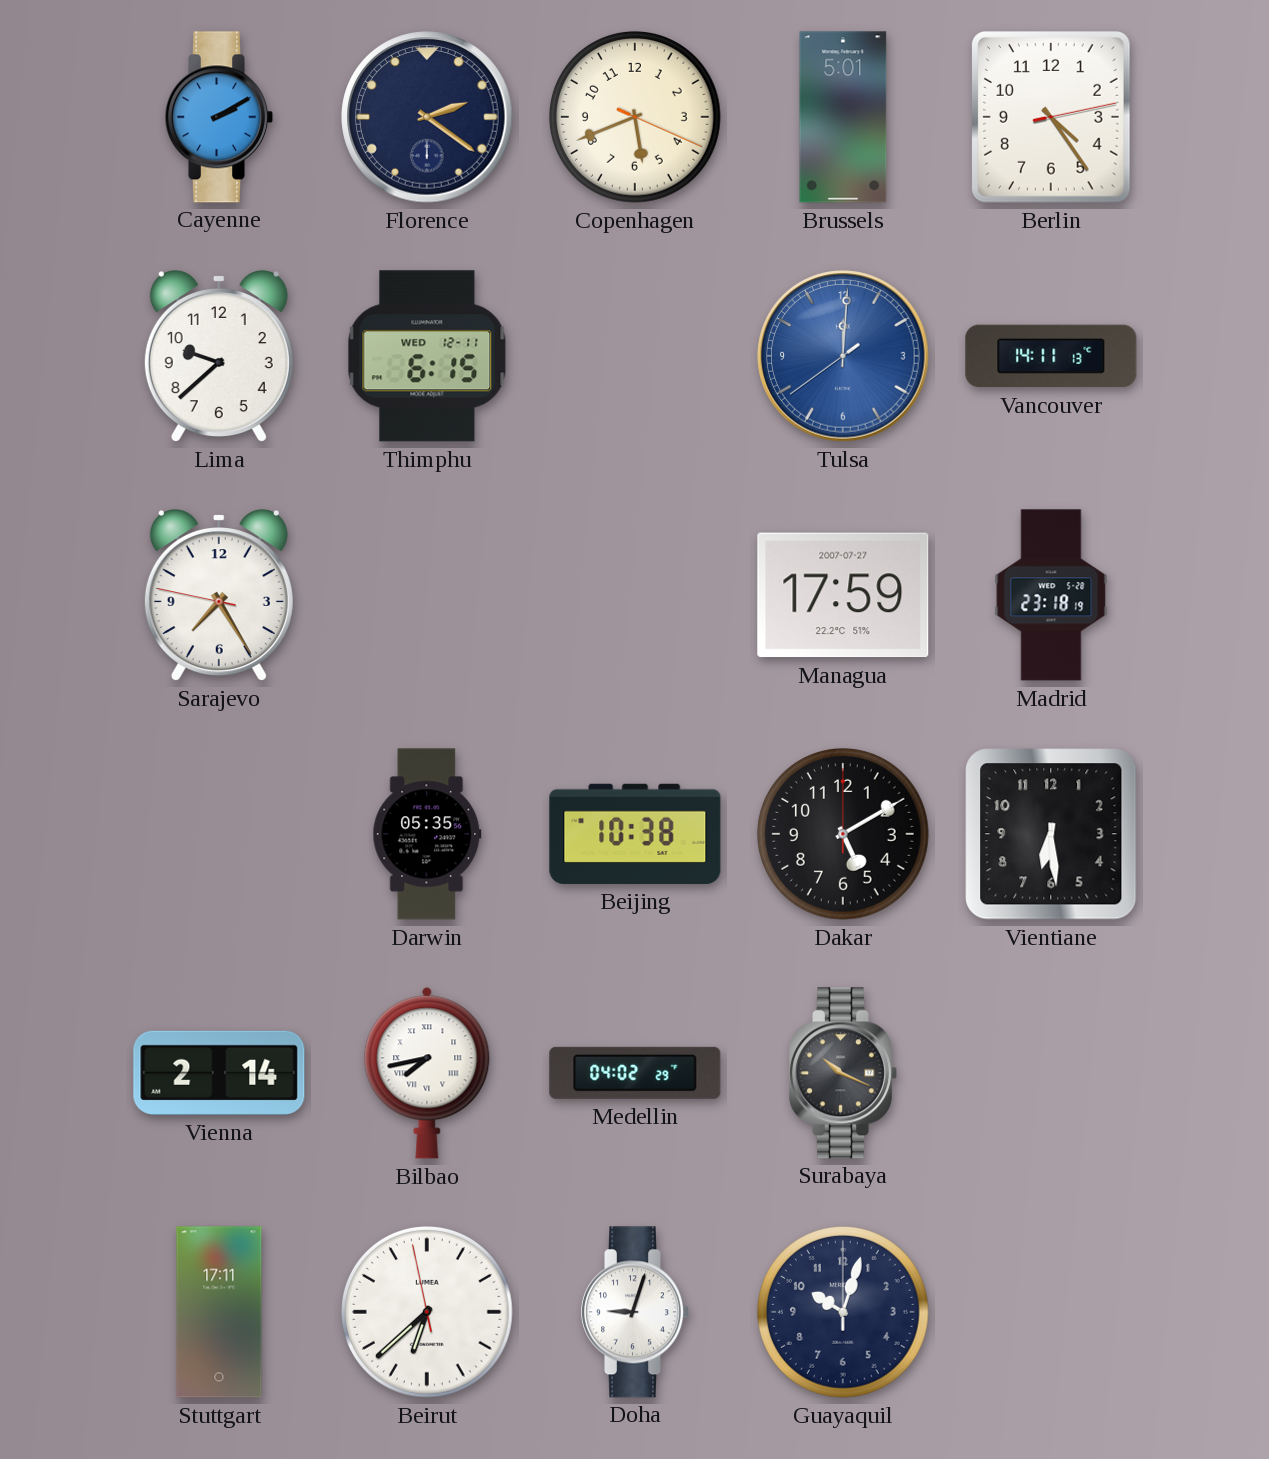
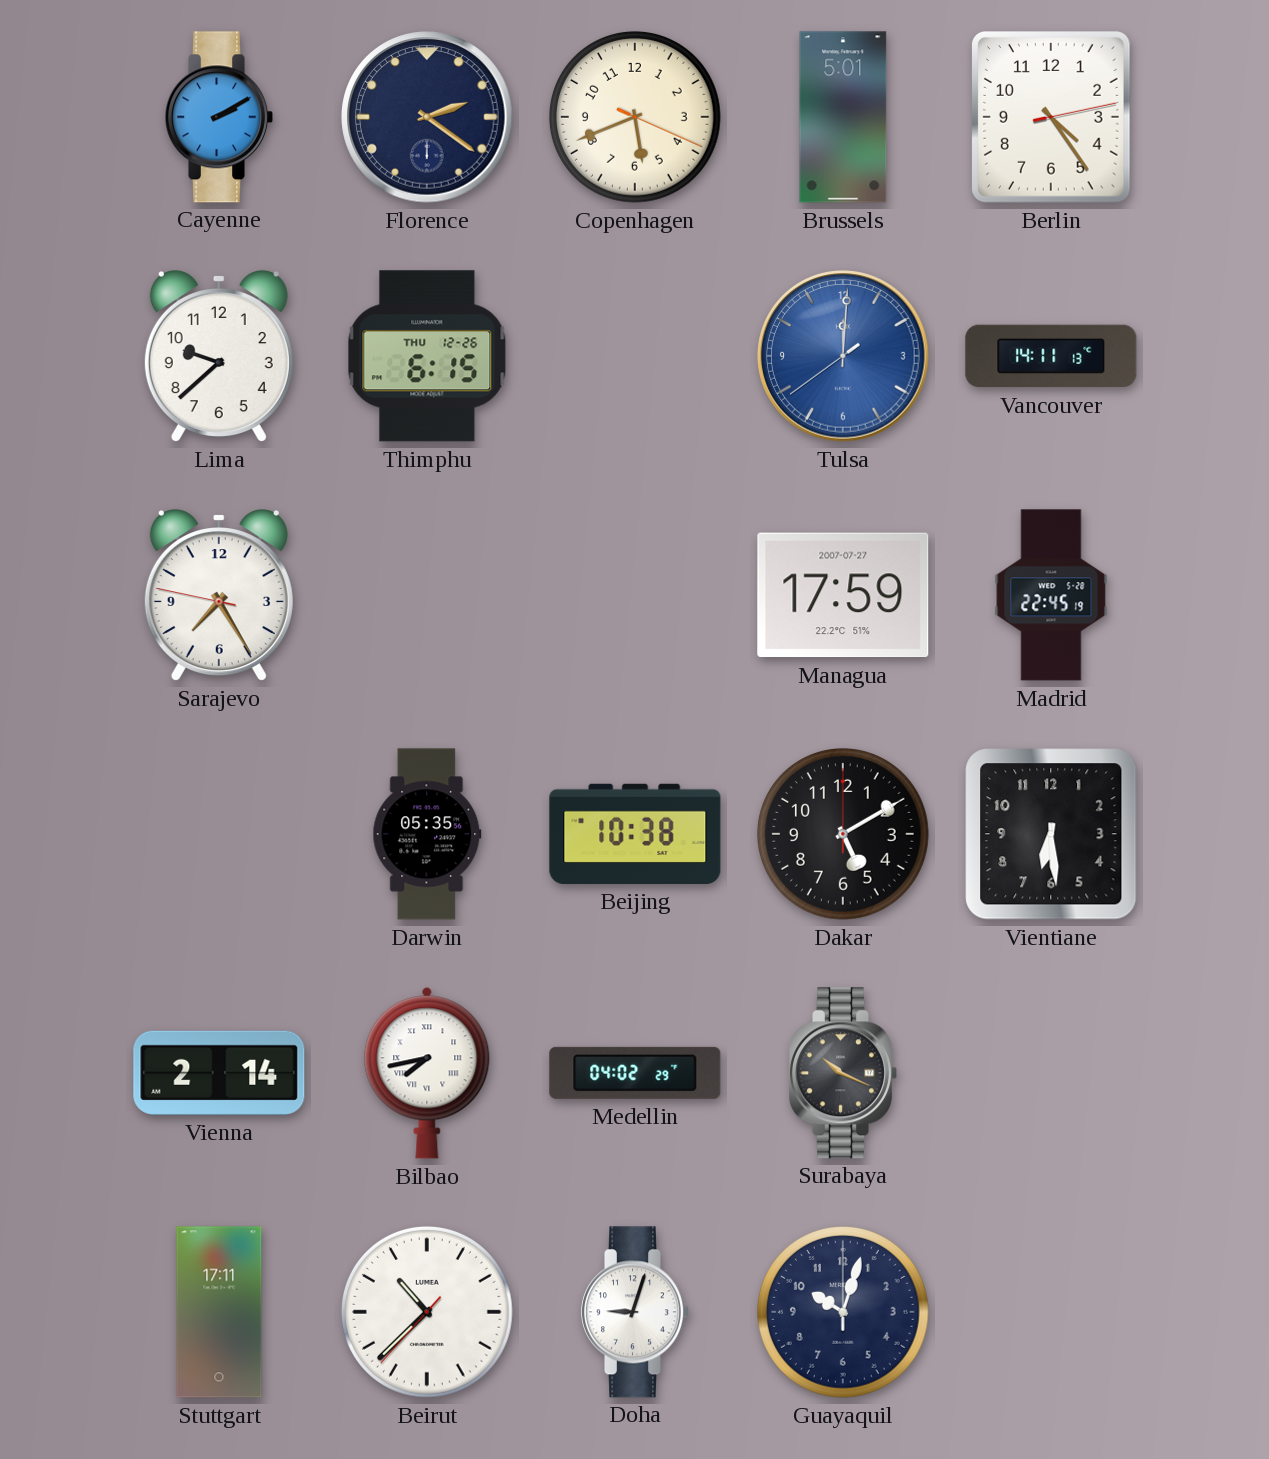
Thimphu date: WED 12-11 -> THU 12-26 (427, 356)
Madrid: 23:18 -> 22:45 (1051, 595)
Beirut: 6:37 -> 10:37 (427, 1312)
